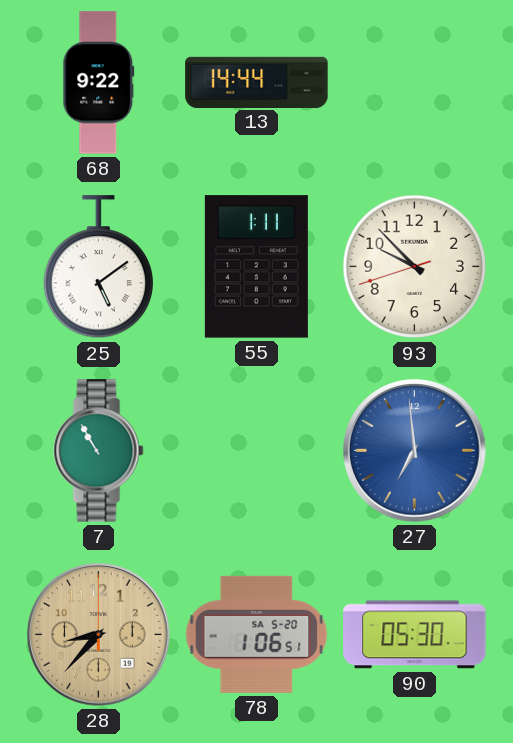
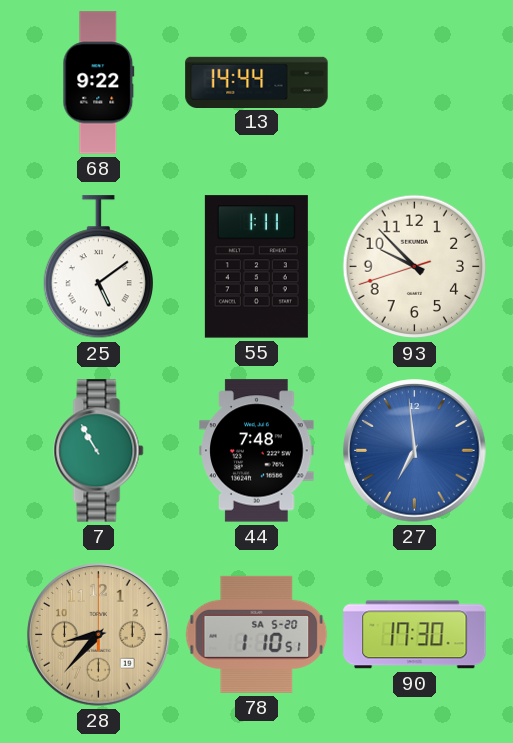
44: none -> 7:48 (257, 451)
78: 1:06 -> 1:10 (257, 634)
90: 05:30 -> 17:30 (415, 635)
